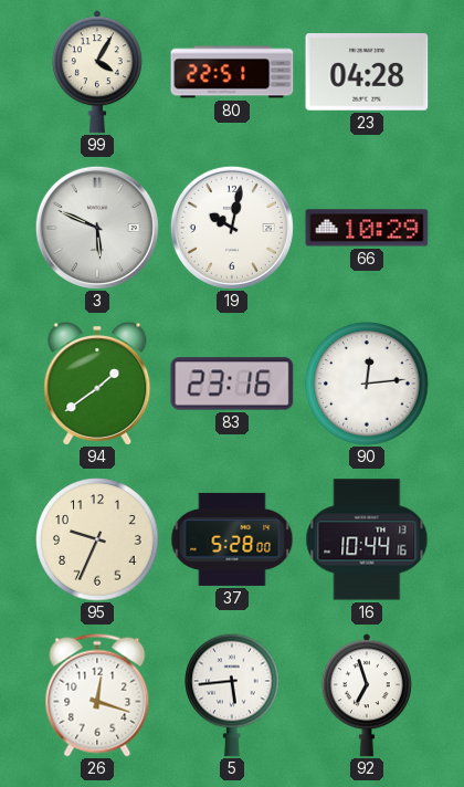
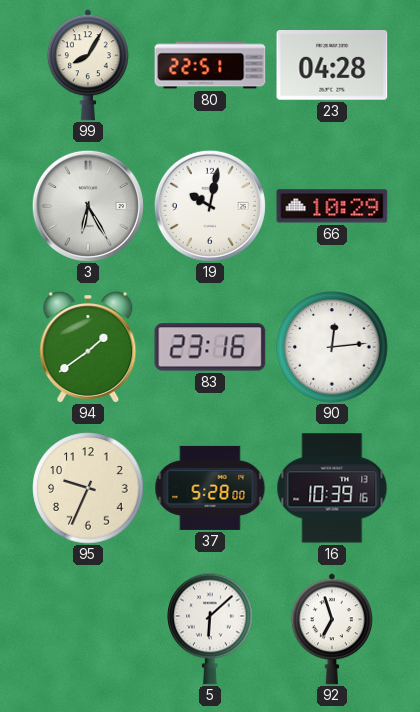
99: 4:05 -> 8:05 (88, 65)
3: 5:49 -> 6:25 (88, 206)
16: 10:44 -> 10:39 (332, 488)
26: 12:18 -> none (97, 695)
5: 5:44 -> 6:08 (210, 629)
